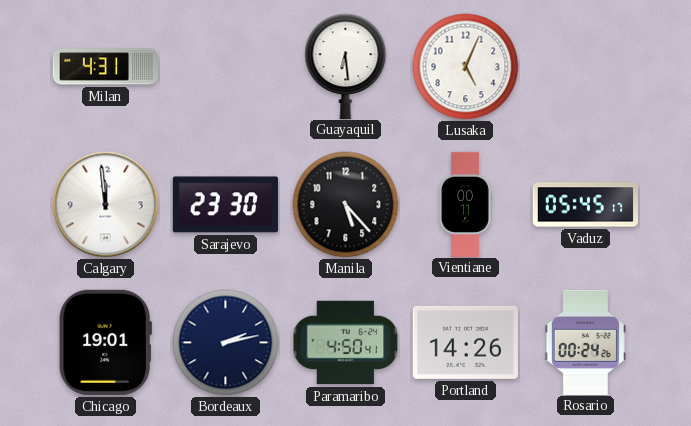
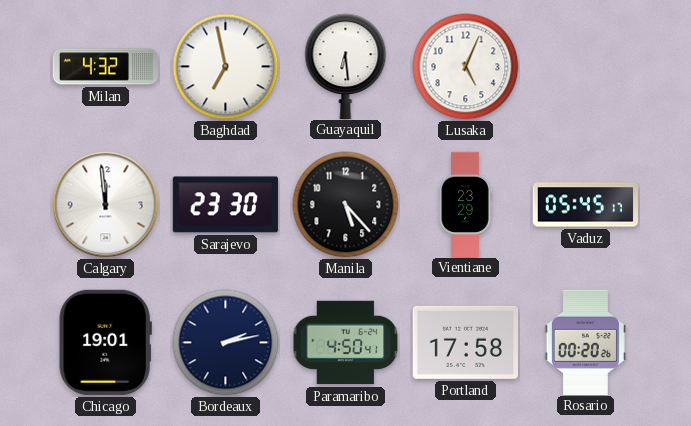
Milan: 4:31 -> 4:32 (106, 67)
Baghdad: none -> 6:58 (226, 67)
Vientiane: 00:11 -> 23:29 (465, 204)
Portland: 14:26 -> 17:58 (465, 342)
Rosario: 00:24 -> 00:20 (585, 342)
